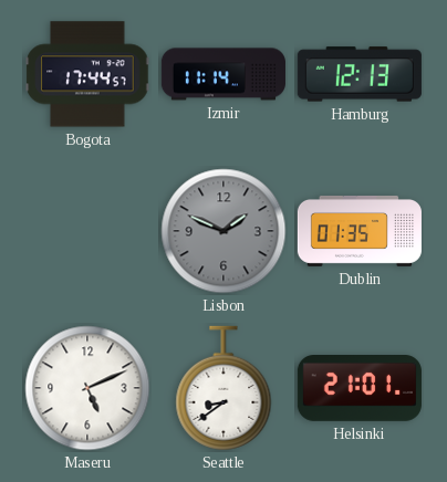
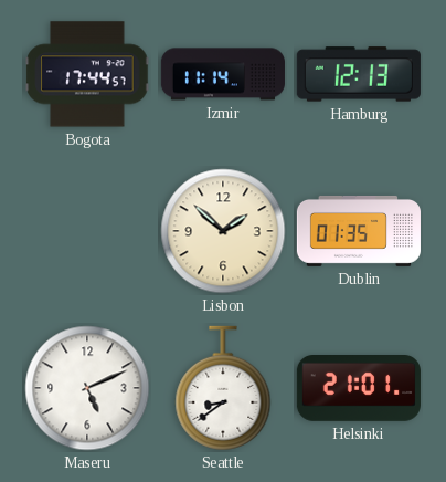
Lisbon: 1:49 -> 1:52 (223, 231)
Lisbon dial: grey -> cream (223, 231)
